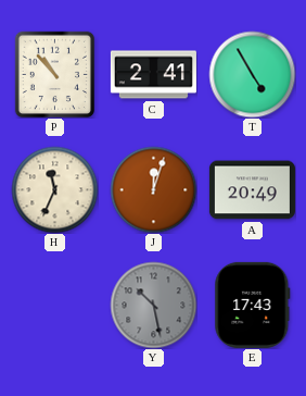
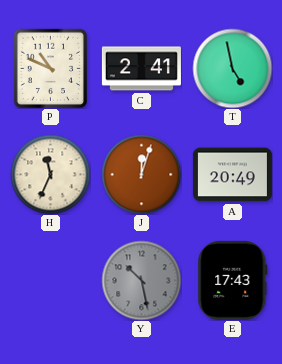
P: 10:53 -> 10:49 (50, 68)
T: 4:55 -> 4:58 (232, 68)
